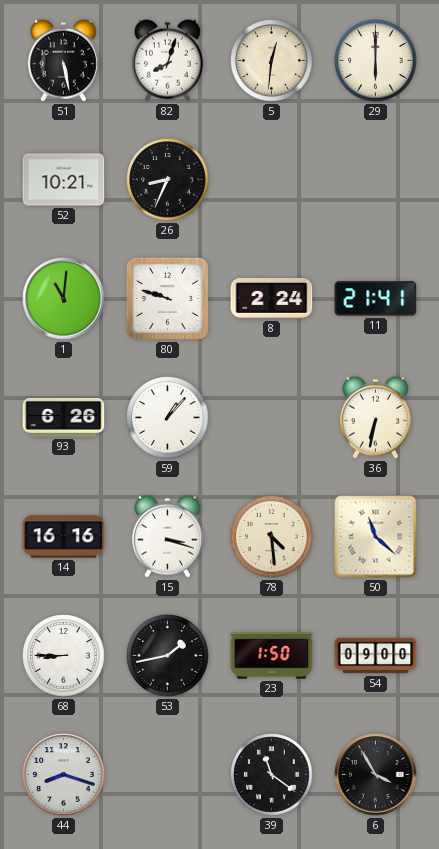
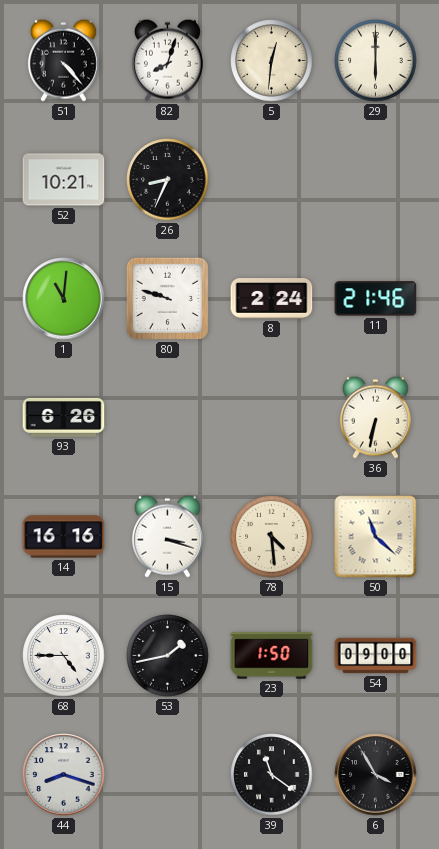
51: 5:28 -> 4:23 (63, 60)
11: 21:41 -> 21:46 (376, 299)
59: 1:07 -> none (168, 418)
68: 8:45 -> 4:45 (64, 656)
